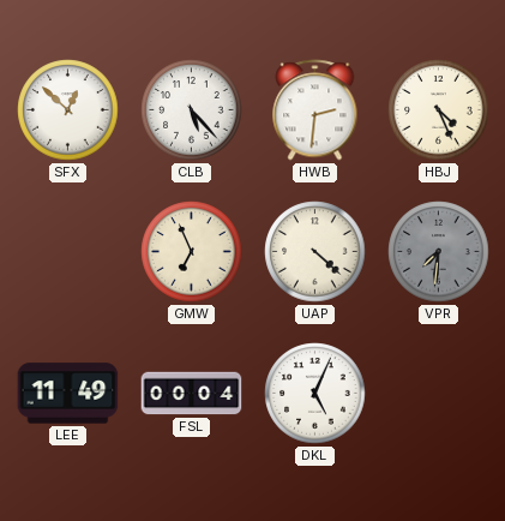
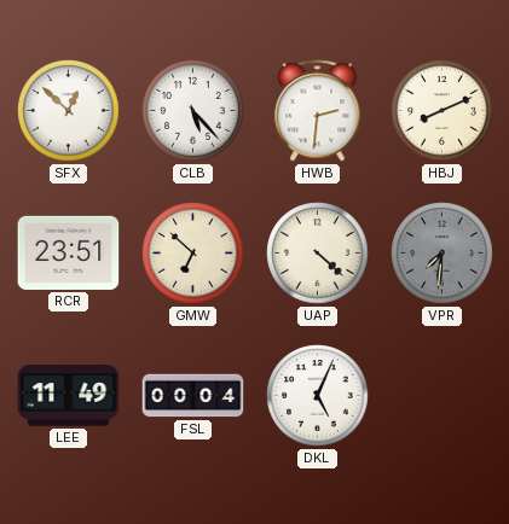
HBJ: 4:26 -> 8:11 (443, 111)
RCR: none -> 23:51 (69, 252)
GMW: 6:56 -> 6:52 (193, 254)
